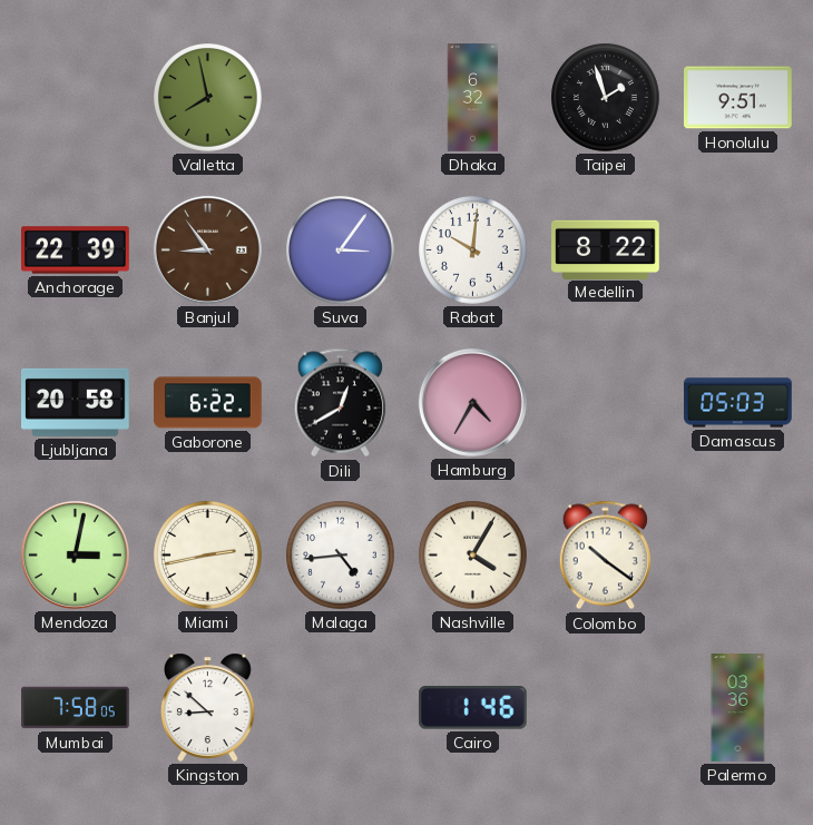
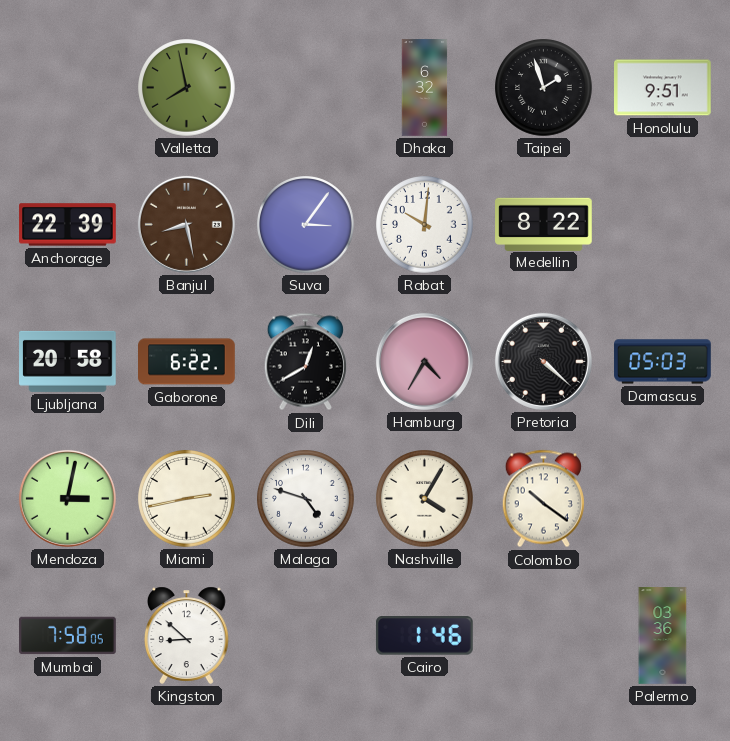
Banjul: 8:54 -> 8:28 (186, 224)
Pretoria: none -> 4:22 (543, 361)
Malaga: 4:44 -> 4:48 (306, 499)
